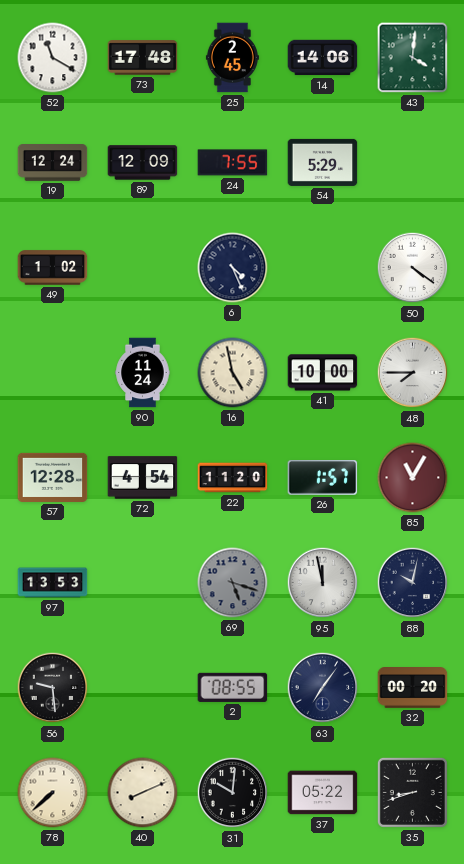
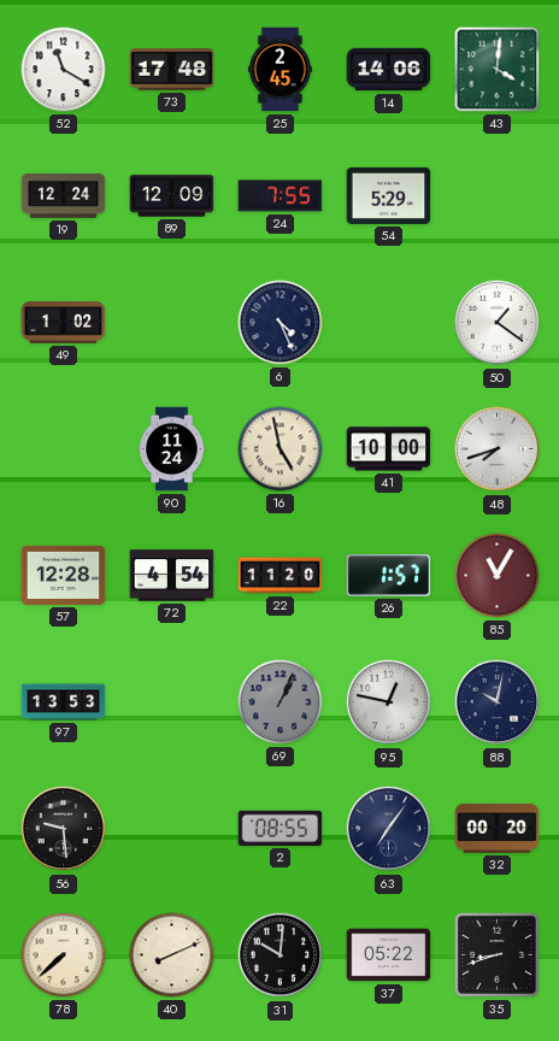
50: 4:21 -> 1:21 (498, 323)
48: 7:45 -> 7:42 (498, 449)
69: 5:18 -> 1:04 (281, 702)
95: 11:58 -> 12:47 (389, 702)
